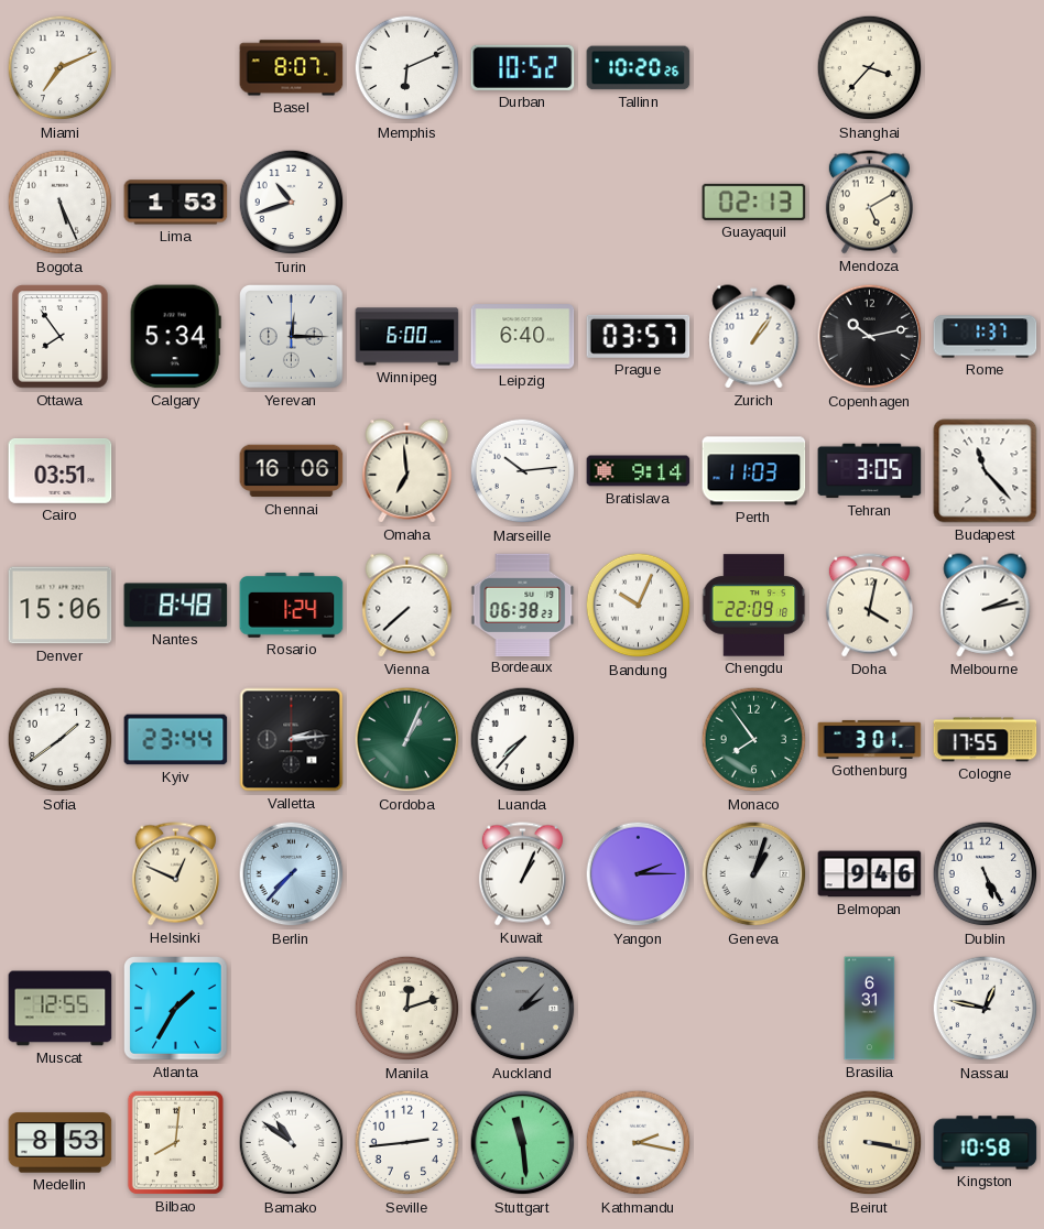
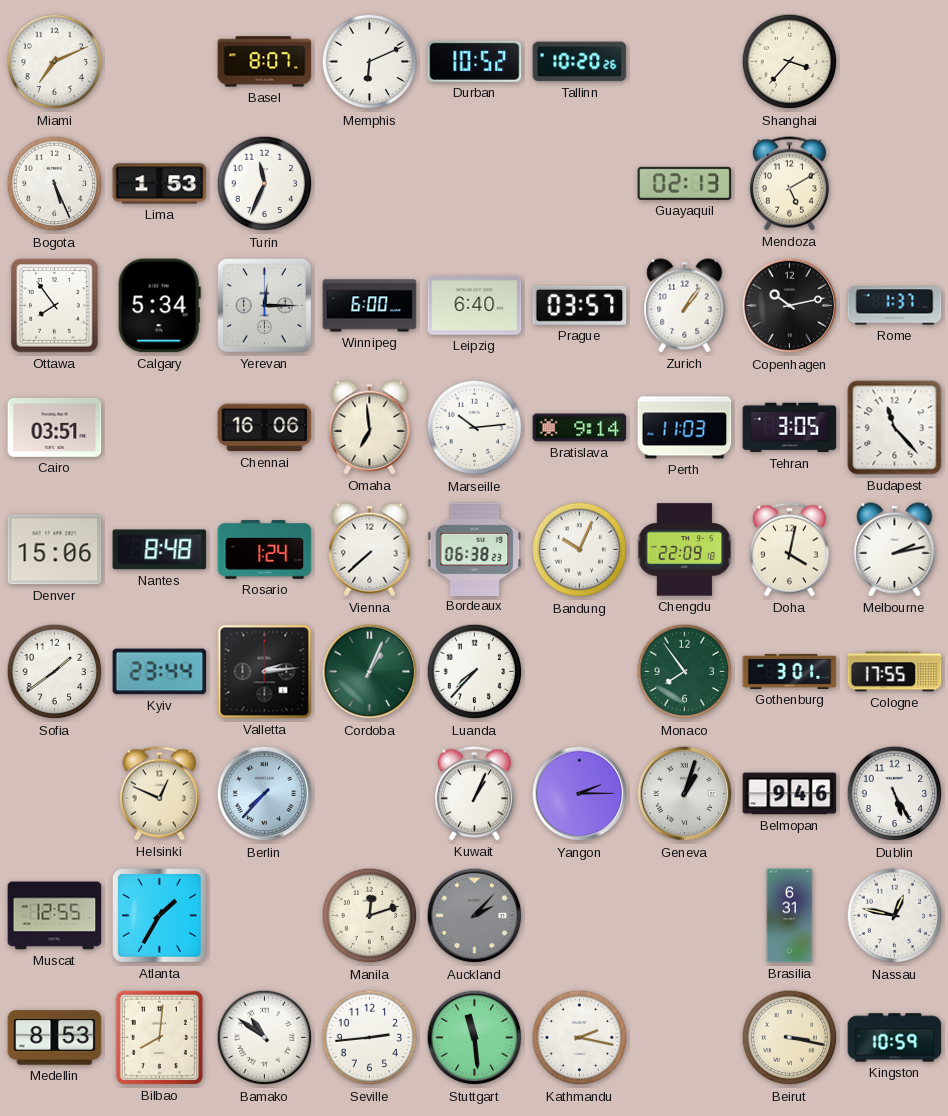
Turin: 10:42 -> 11:34 (265, 184)
Kingston: 10:58 -> 10:59 (895, 1038)
